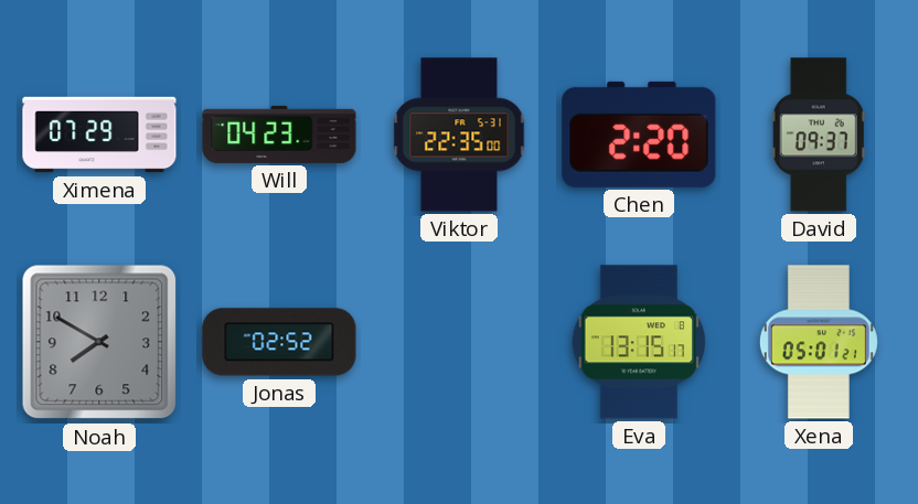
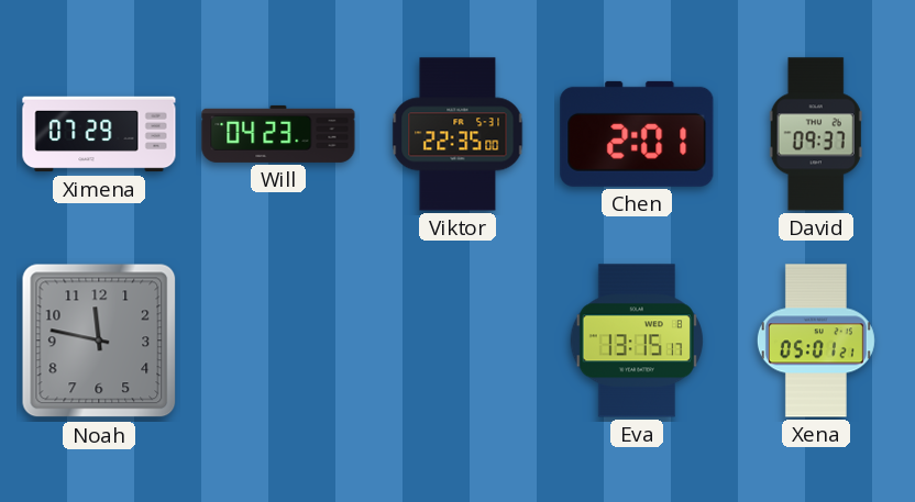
Chen: 2:20 -> 2:01 (637, 134)
Noah: 7:50 -> 11:47 (99, 341)
Jonas: 02:52 -> none (279, 342)
